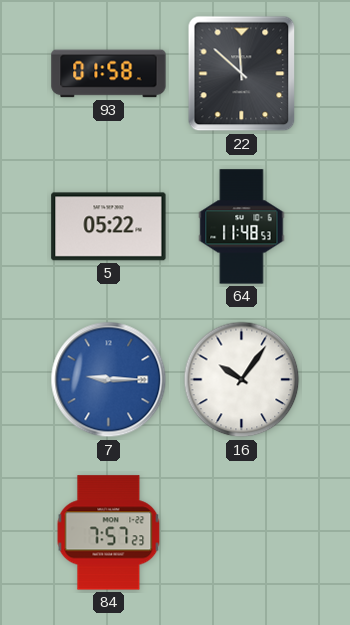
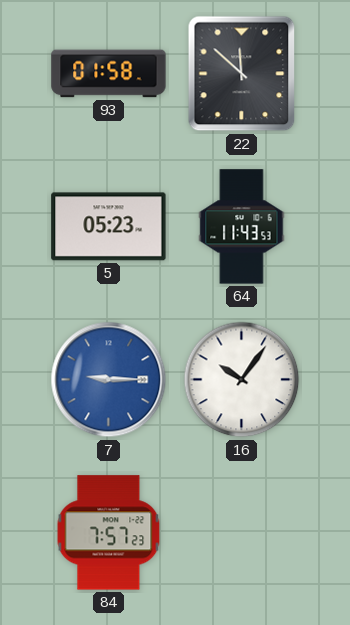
5: 05:22 -> 05:23 (109, 227)
64: 11:48 -> 11:43 (242, 227)
